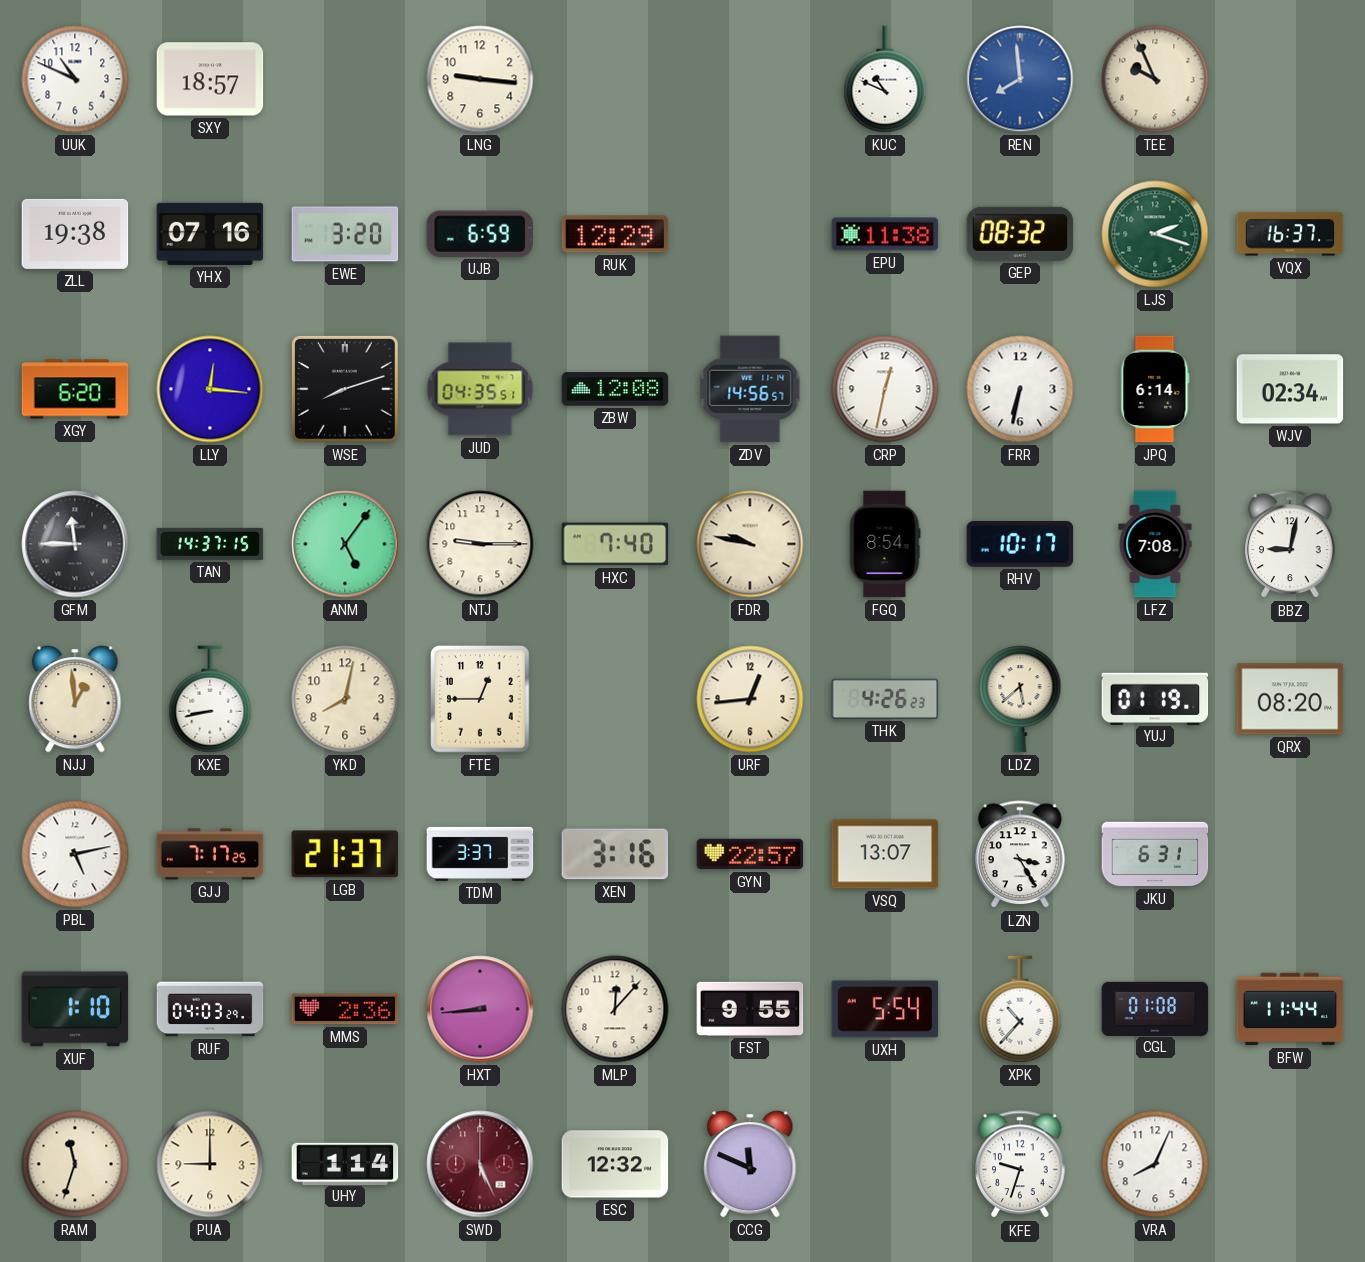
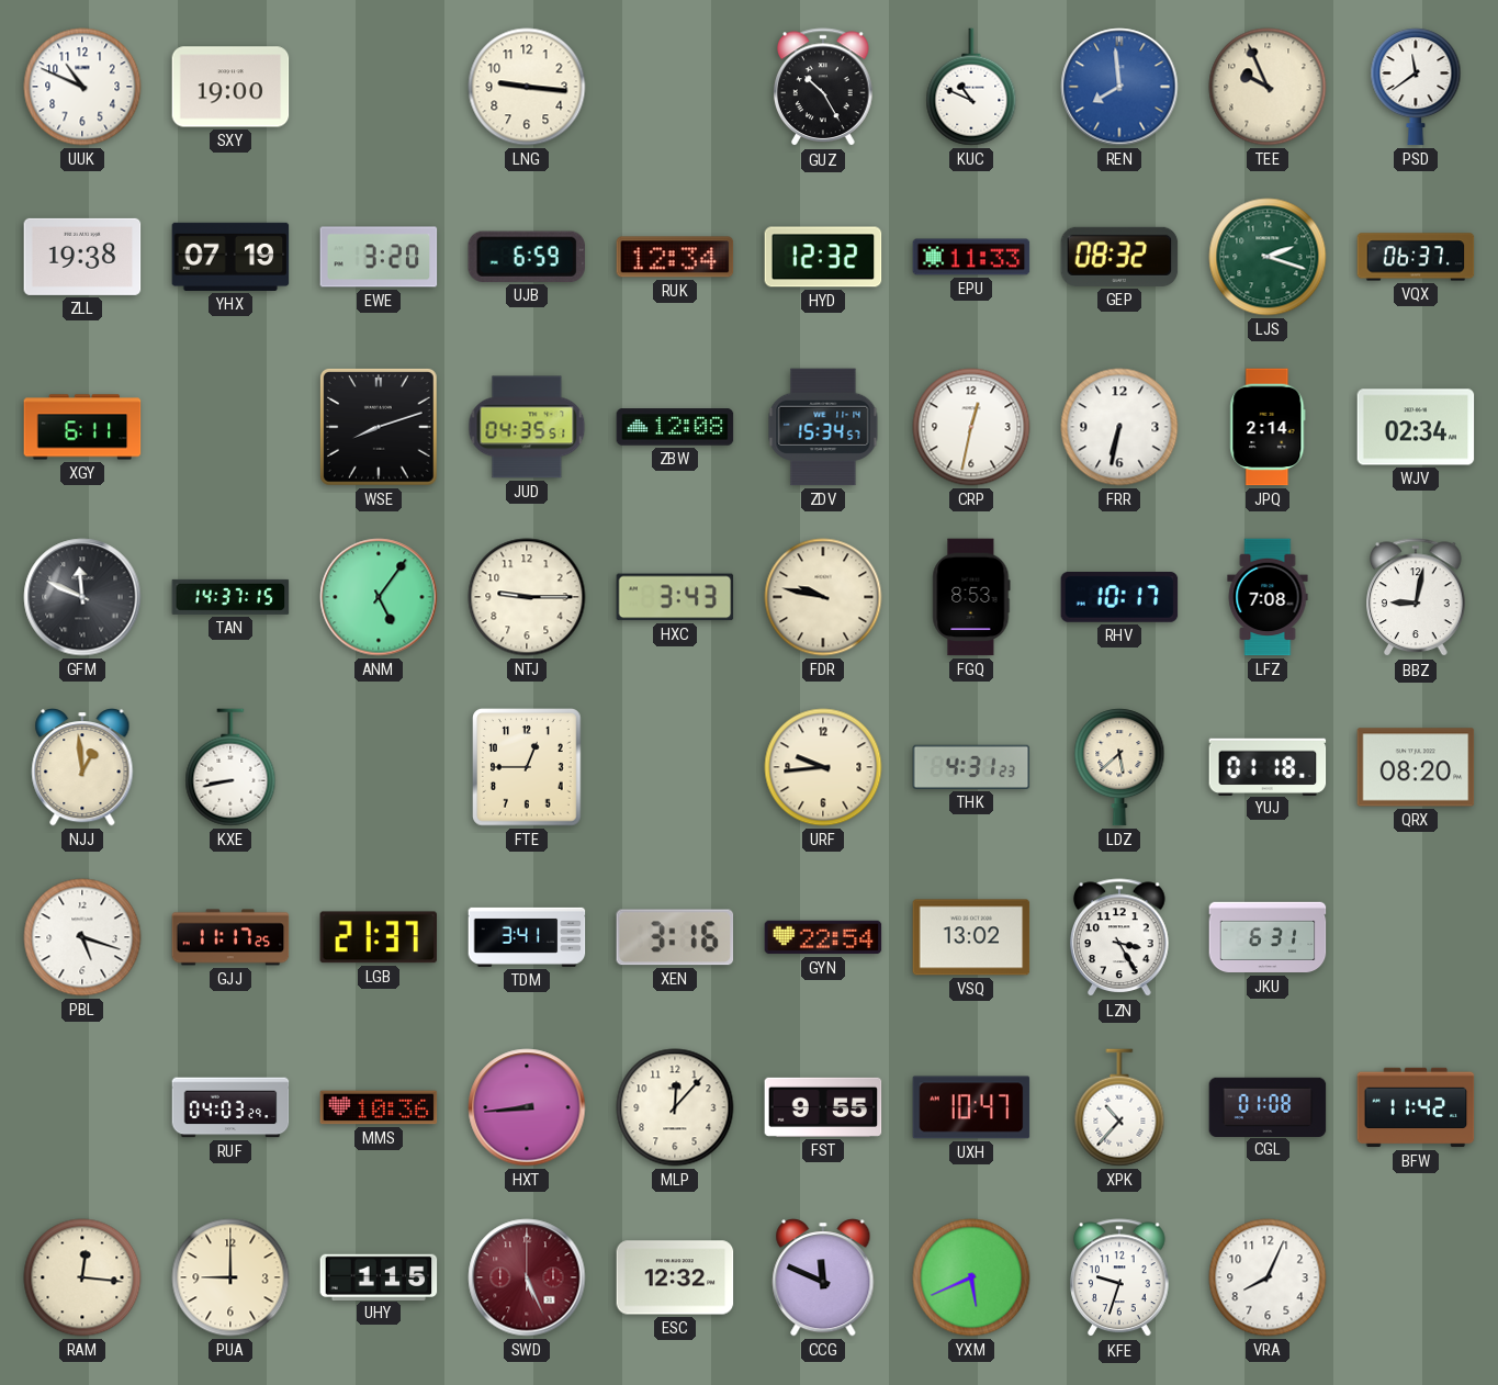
SXY: 18:57 -> 19:00 (230, 87)
GUZ: none -> 10:25 (823, 88)
PSD: none -> 11:39 (1416, 87)
YHX: 07:16 -> 07:19 (230, 257)
RUK: 12:29 -> 12:34 (675, 257)
HYD: none -> 12:32 (823, 257)
EPU: 11:38 -> 11:33 (971, 257)
VQX: 16:37 -> 06:37 (1416, 257)
XGY: 6:20 -> 6:11 (82, 427)
LLY: 12:16 -> none (210, 389)
ZDV: 14:56 -> 15:34 (823, 427)
JPQ: 6:14 -> 2:14 (1268, 427)
GFM: 11:45 -> 11:49 (82, 597)
HXC: 7:40 -> 3:43 (675, 597)
FGQ: 8:54 -> 8:53 (971, 597)
YKD: 8:02 -> none (345, 699)
URF: 12:44 -> 9:44 (823, 767)
THK: 4:26 -> 4:31 (971, 767)
YUJ: 01:19 -> 01:18 (1268, 766)
PBL: 5:13 -> 5:18 (82, 937)
GJJ: 7:17 -> 11:17 (230, 937)
TDM: 3:37 -> 3:41 (527, 937)
GYN: 22:57 -> 22:54 (823, 937)
VSQ: 13:07 -> 13:02 (971, 937)
XUF: 1:10 -> none (75, 1009)
MMS: 2:36 -> 10:36 (379, 1107)
UXH: 5:54 -> 10:47 (971, 1107)
BFW: 11:44 -> 11:42 (1416, 1107)
RAM: 11:33 -> 12:16 (82, 1277)
UHY: 1:14 -> 1:15 (379, 1276)
YXM: none -> 5:41 (971, 1277)
